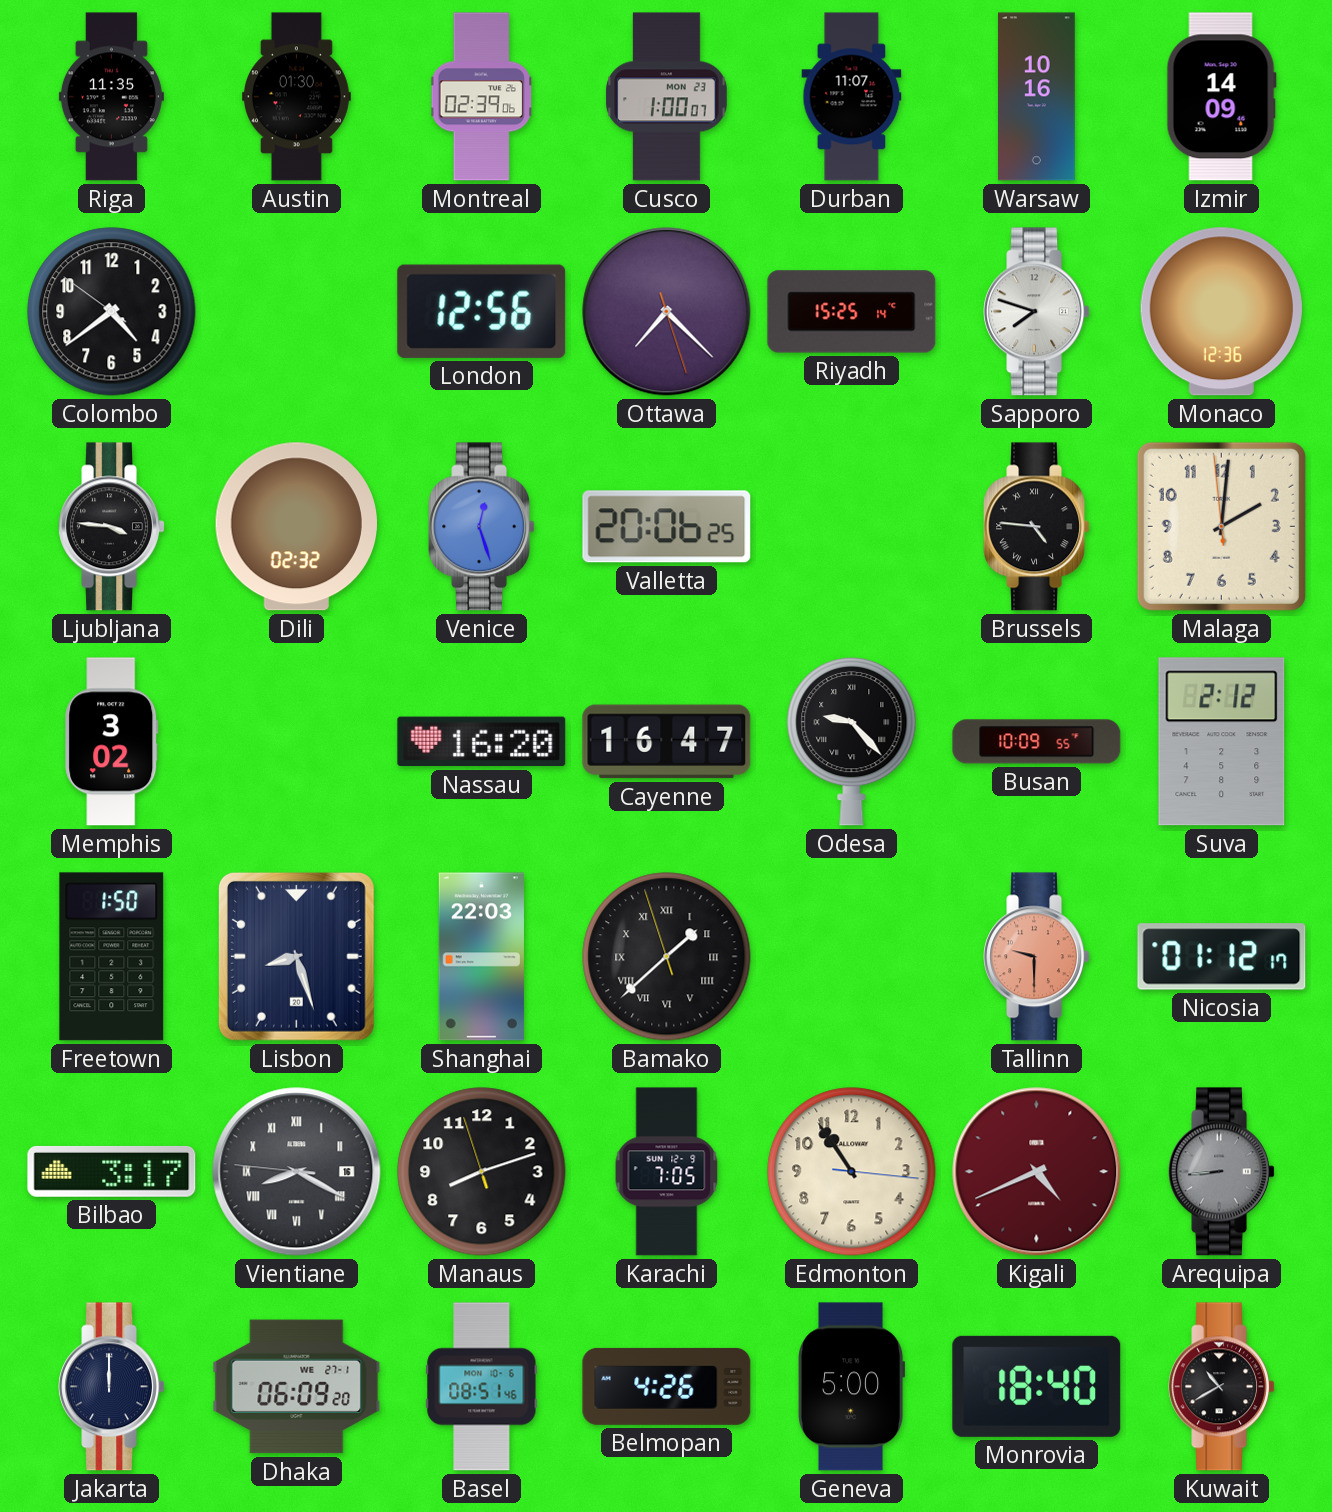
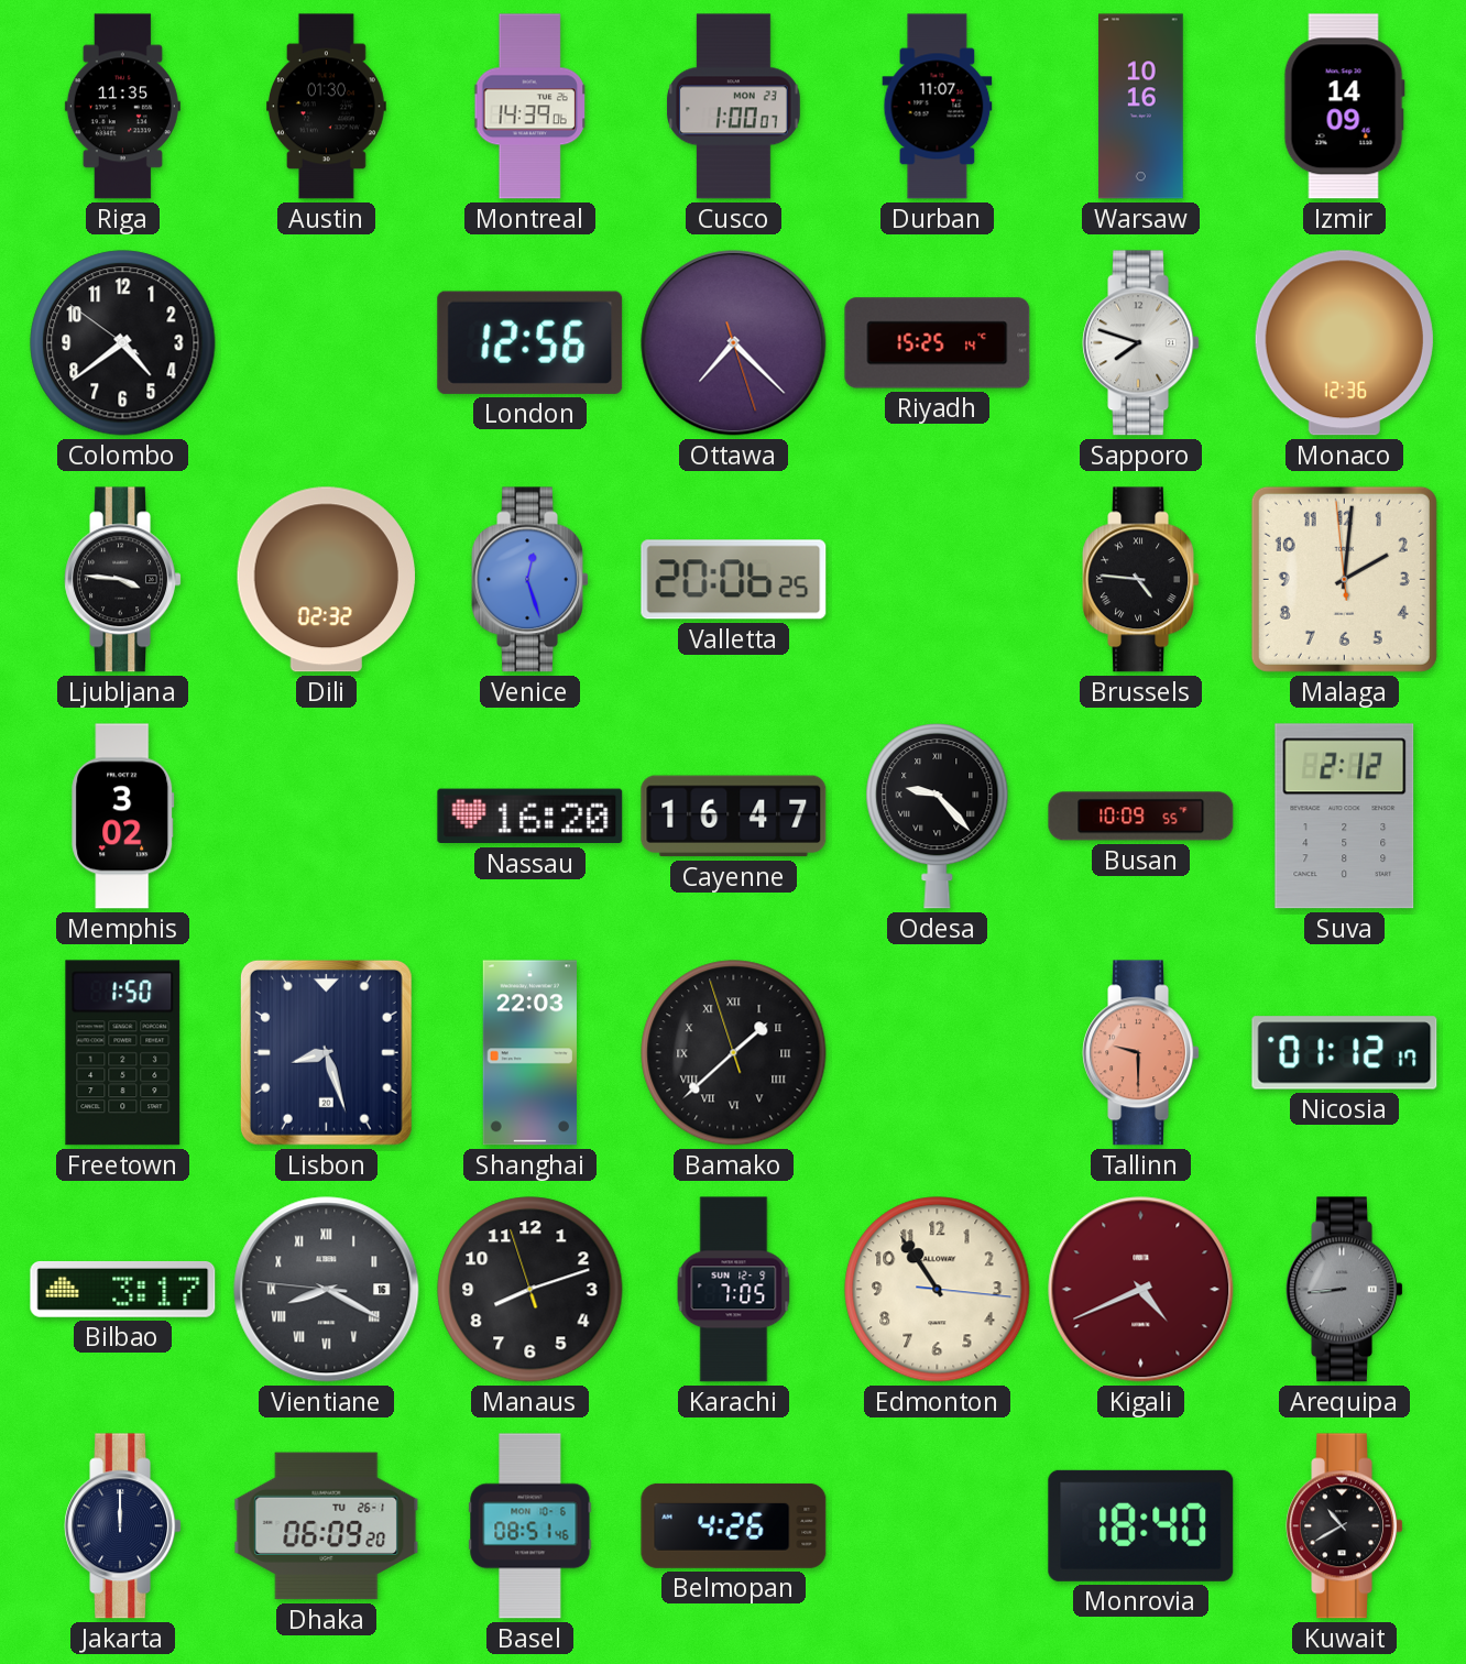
Montreal: 02:39 -> 14:39 (529, 107)
Dhaka date: WE 27-1 -> TU 26-1 (327, 1526)
Geneva: 5:00 -> none (852, 1387)
